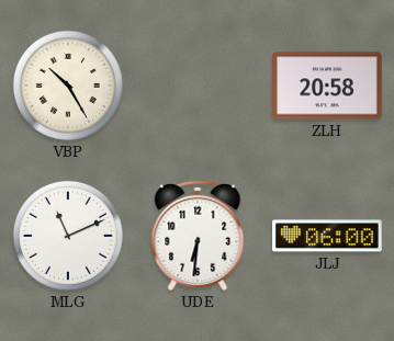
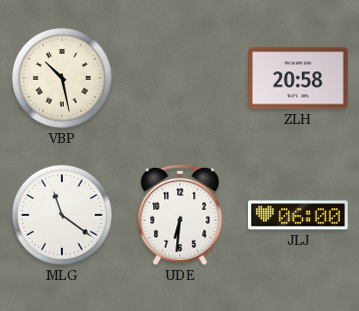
VBP: 10:25 -> 10:28 (62, 78)
MLG: 11:11 -> 11:21 (62, 215)
